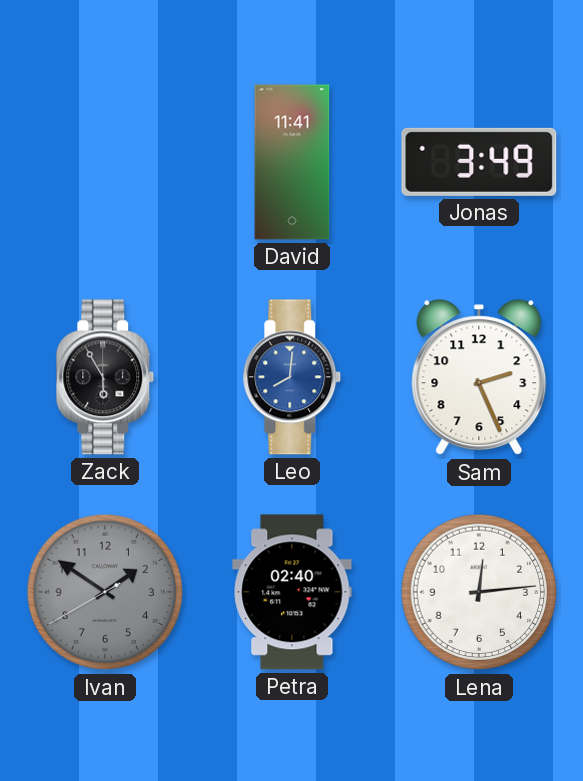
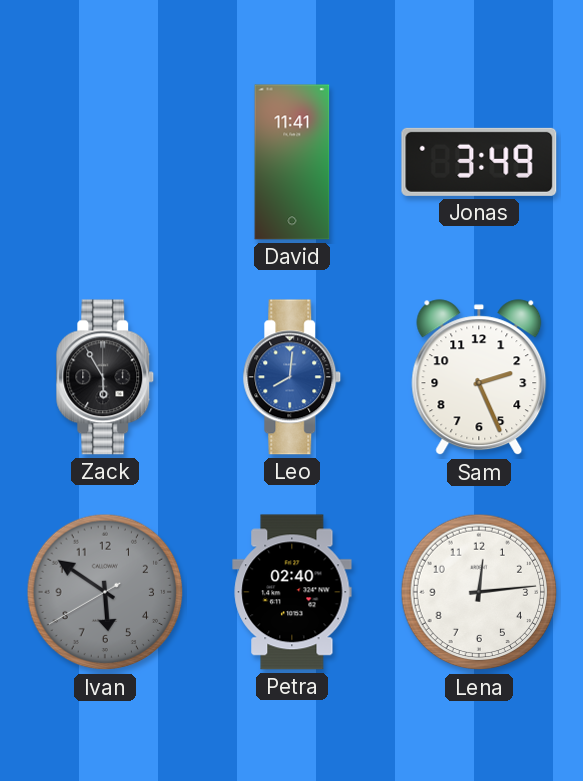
Ivan: 1:50 -> 5:50 (105, 592)
